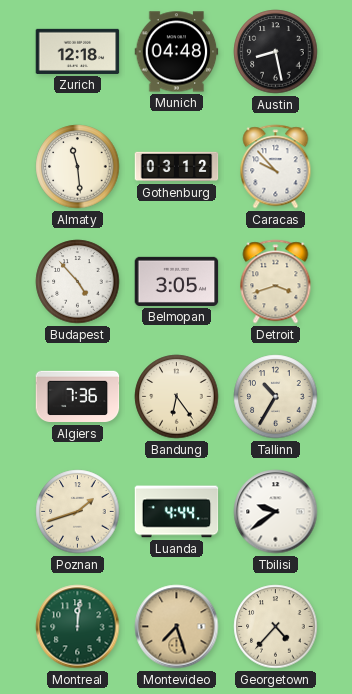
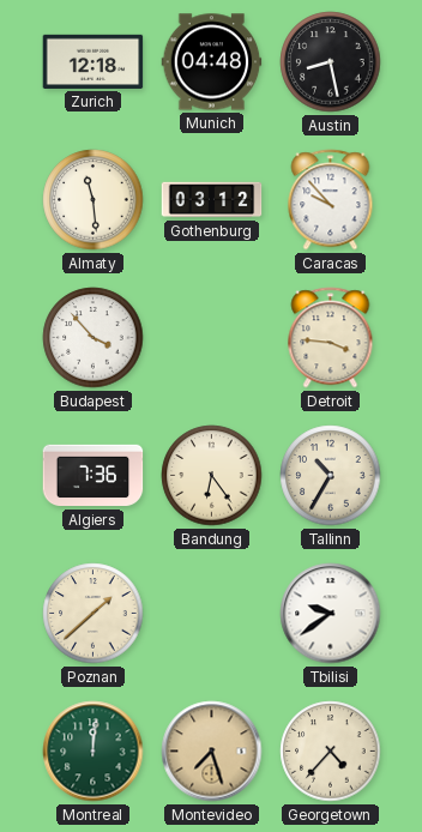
Budapest: 4:53 -> 3:53 (94, 338)
Belmopan: 3:05 -> none (177, 281)
Detroit: 3:42 -> 3:46 (331, 338)
Poznan: 1:42 -> 1:38 (94, 614)
Luanda: 4:44 -> none (177, 512)
